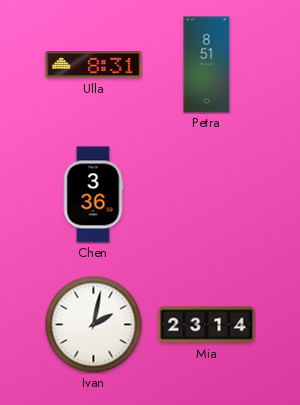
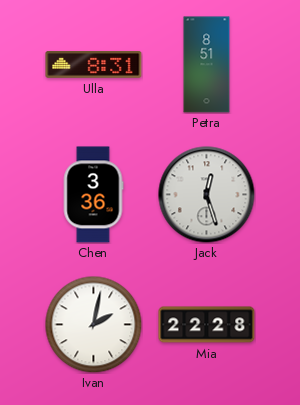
Jack: none -> 12:27 (207, 195)
Mia: 23:14 -> 22:28 (207, 325)
